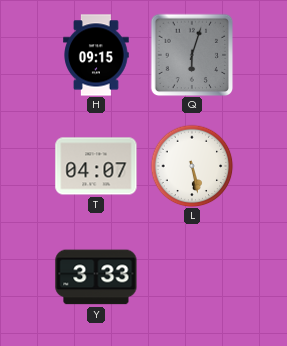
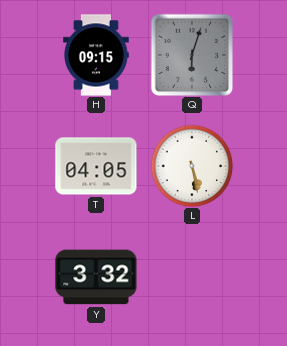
T: 04:07 -> 04:05 (96, 166)
Y: 3:33 -> 3:32 (96, 277)
